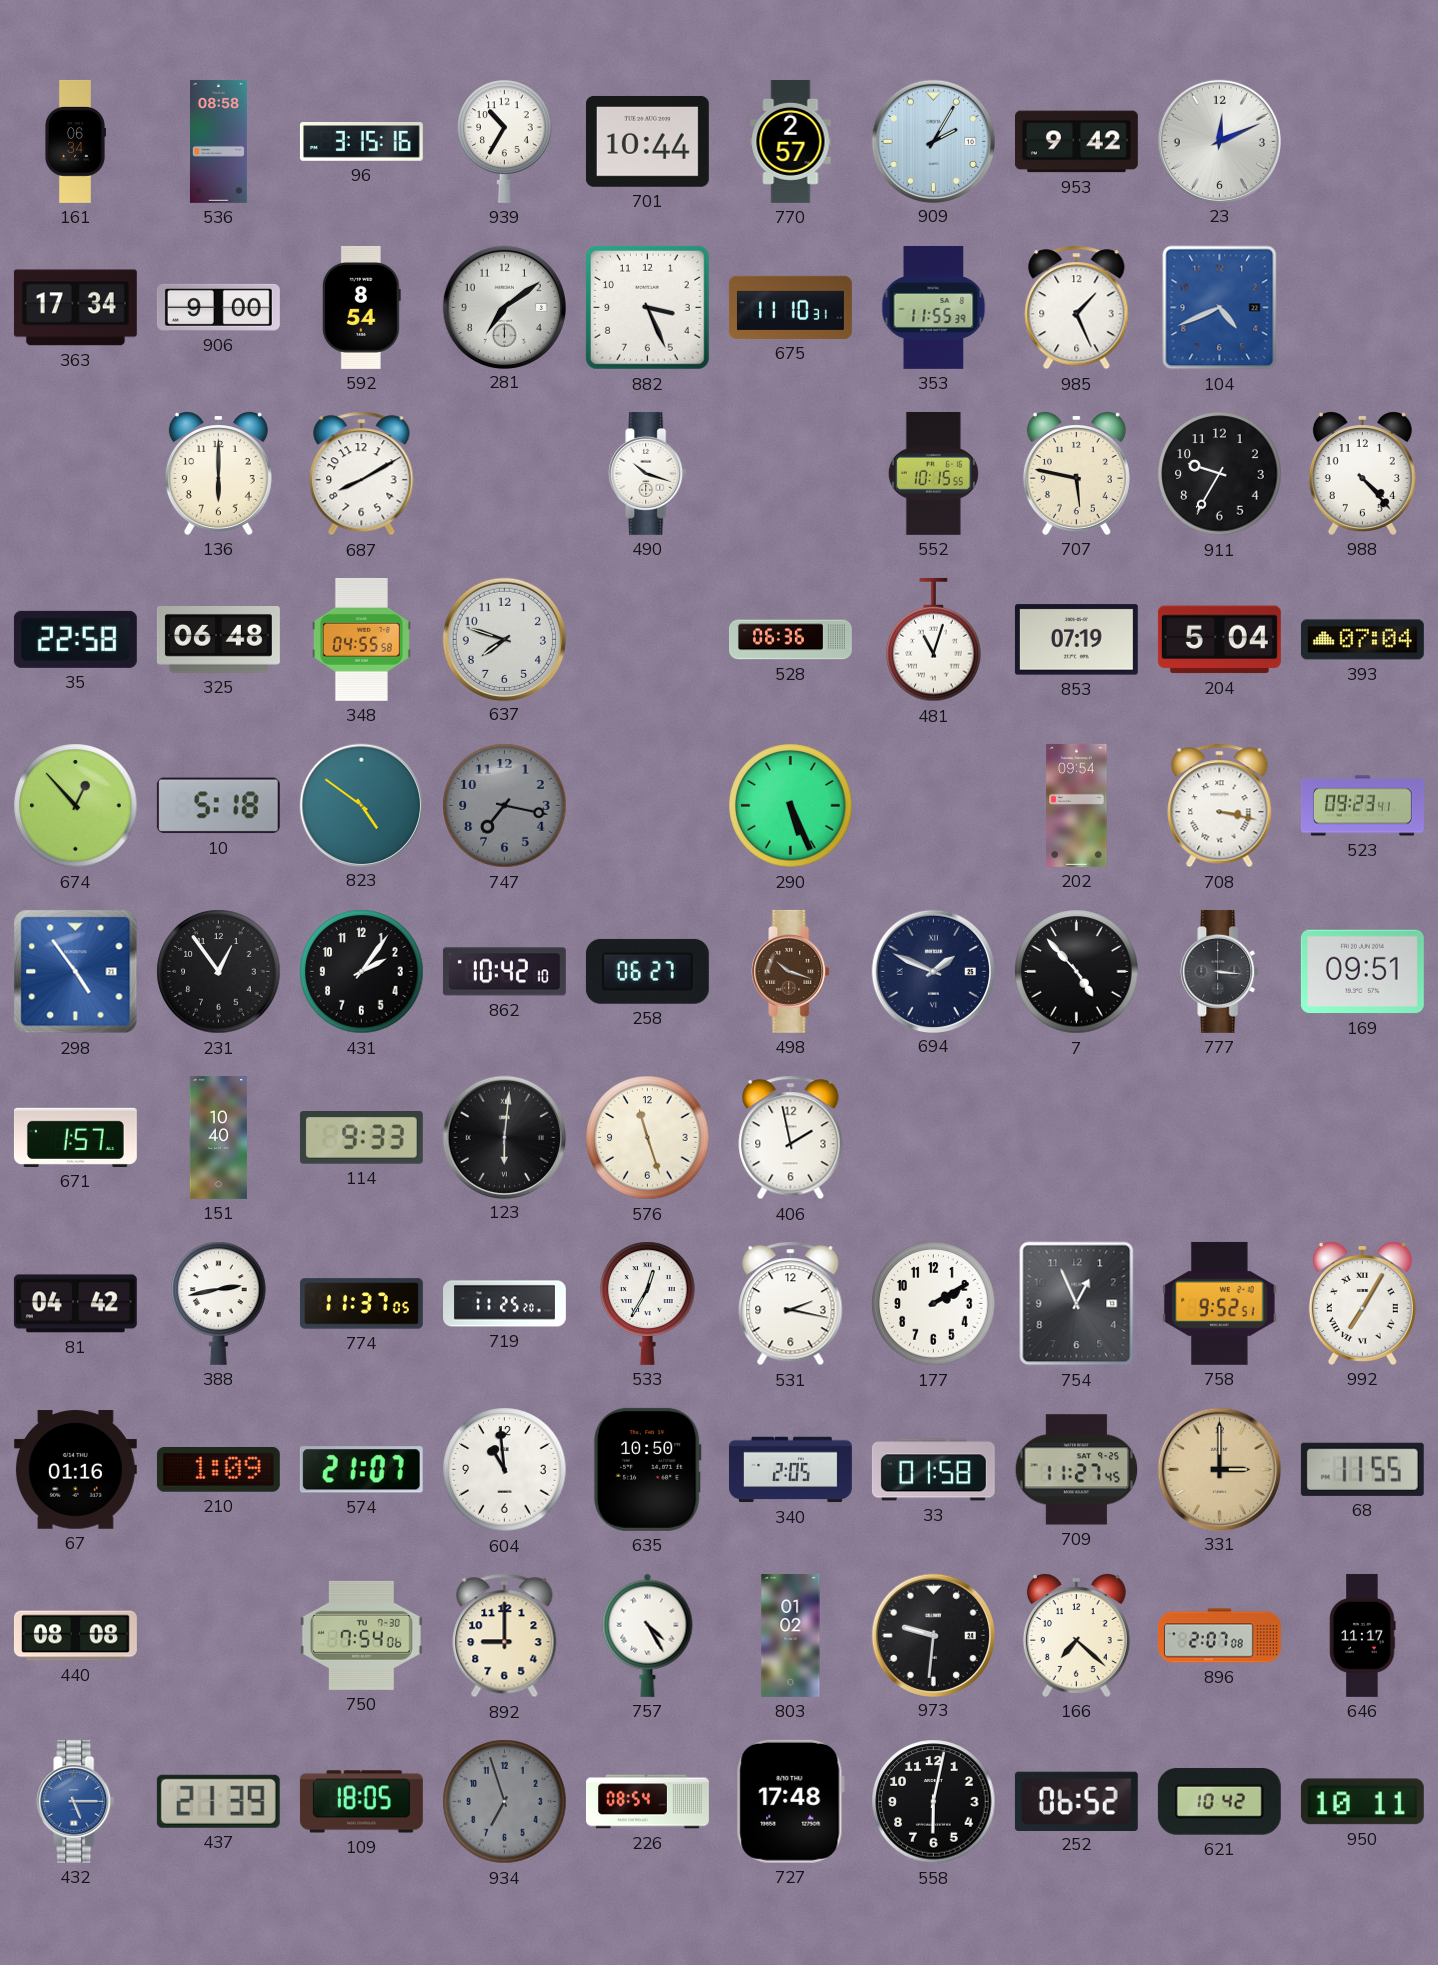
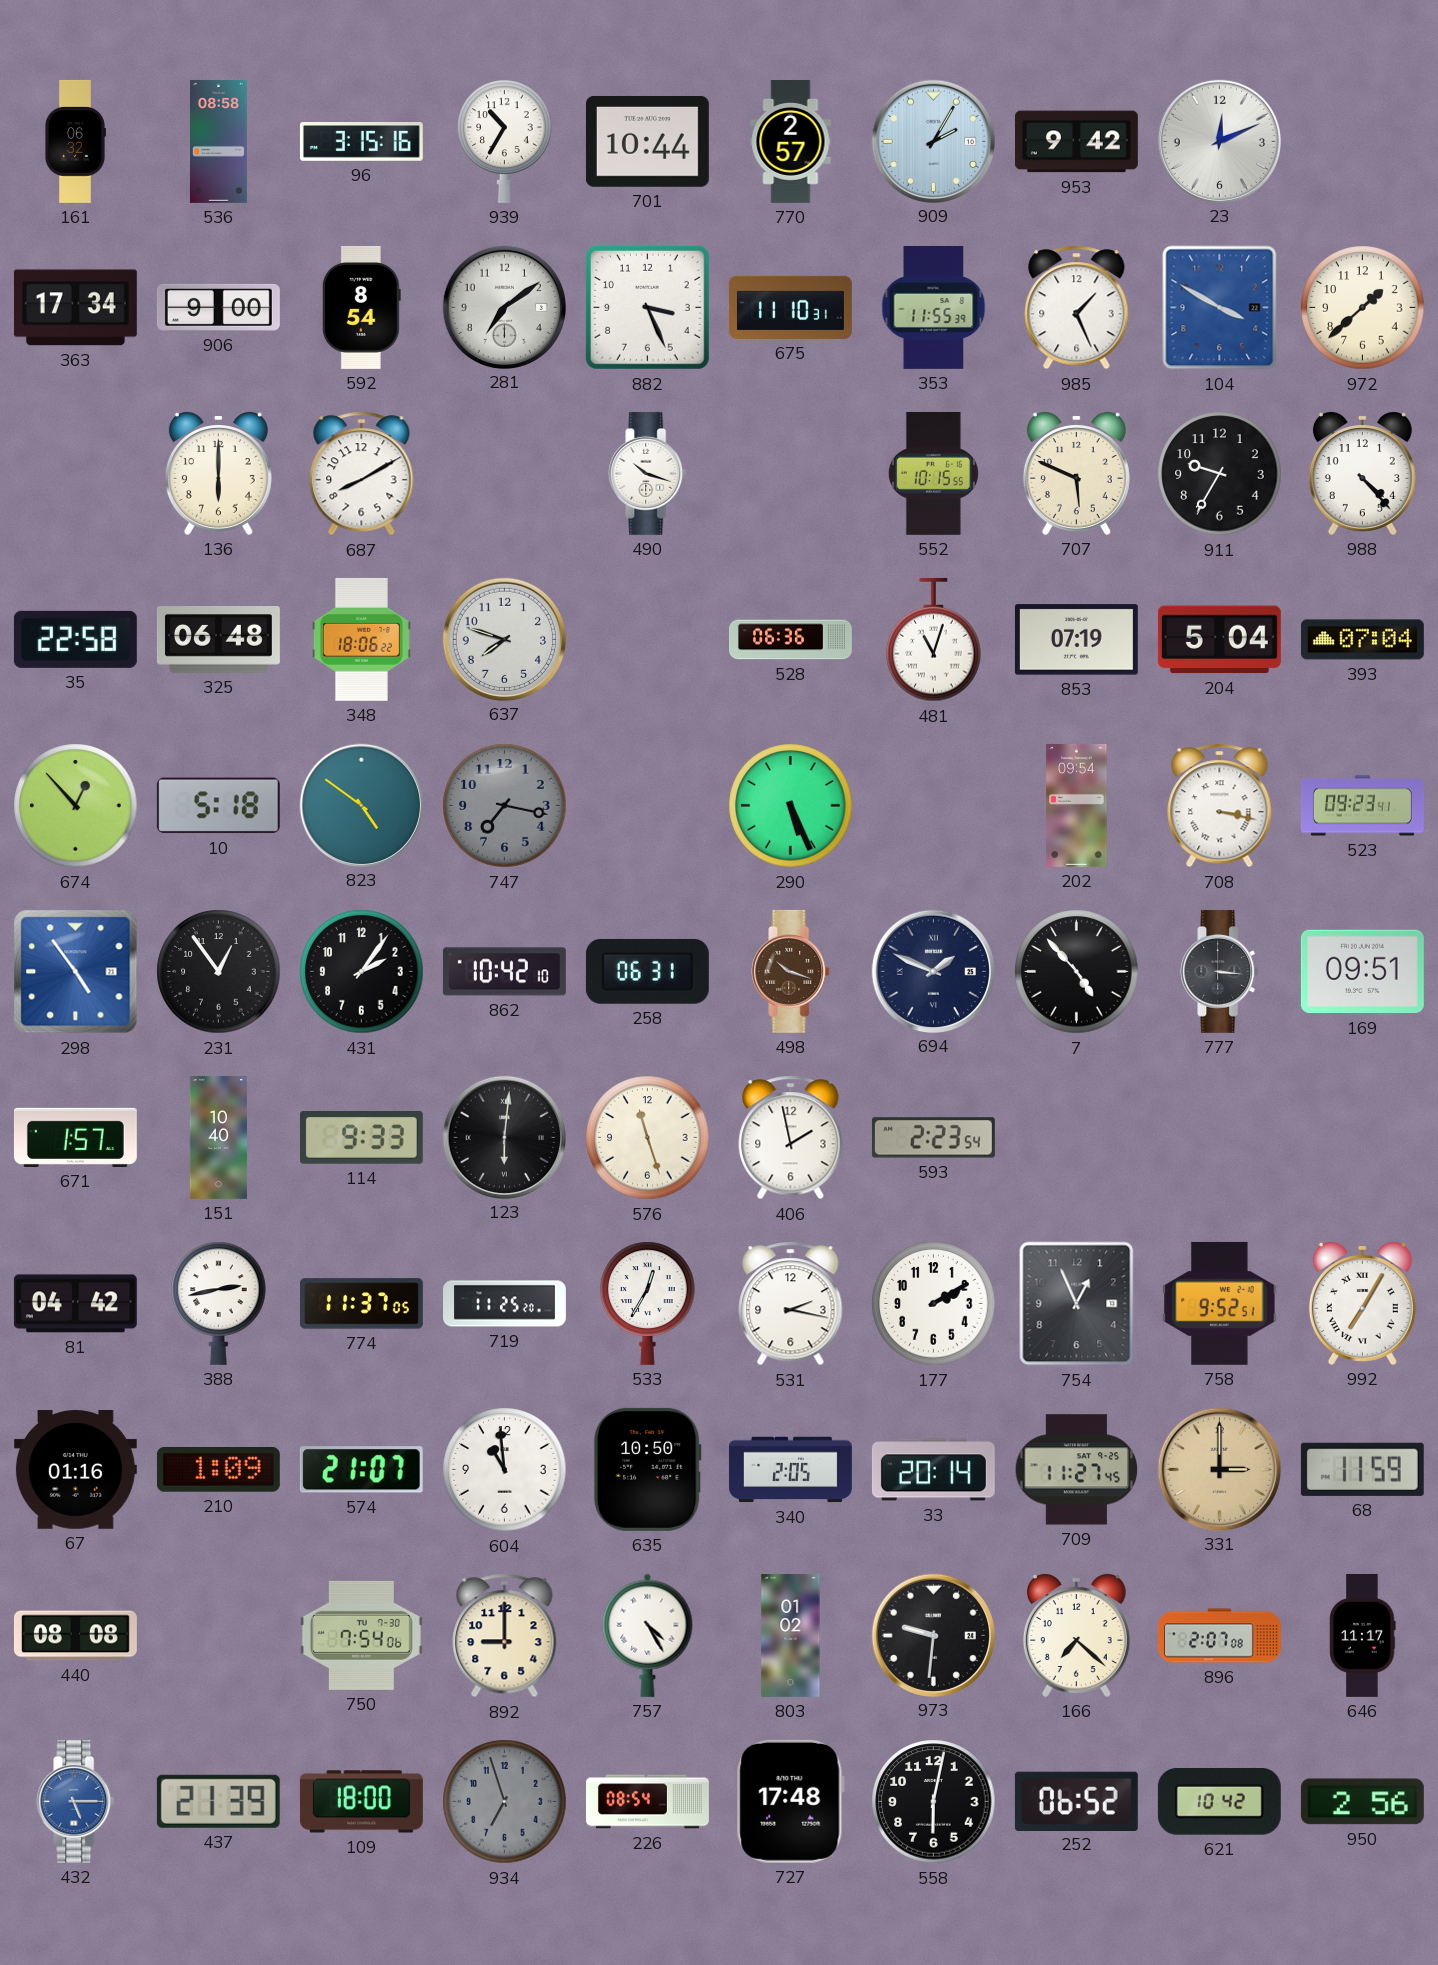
161: 06:34 -> 06:32 (75, 141)
104: 4:41 -> 3:50 (1220, 308)
972: none -> 1:38 (1363, 308)
707: 5:47 -> 5:49 (1076, 474)
348: 04:55 -> 18:06 (361, 639)
258: 06:27 -> 06:31 (647, 971)
593: none -> 2:23 (933, 1138)
33: 01:58 -> 20:14 (933, 1470)
68: 11:55 -> 11:59 (1362, 1469)
109: 18:05 -> 18:00 (361, 1802)
950: 10:11 -> 2:56 (1362, 1802)
